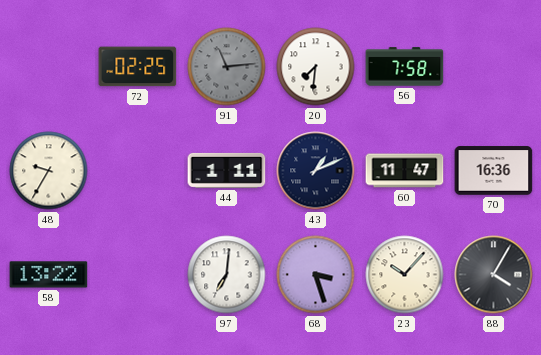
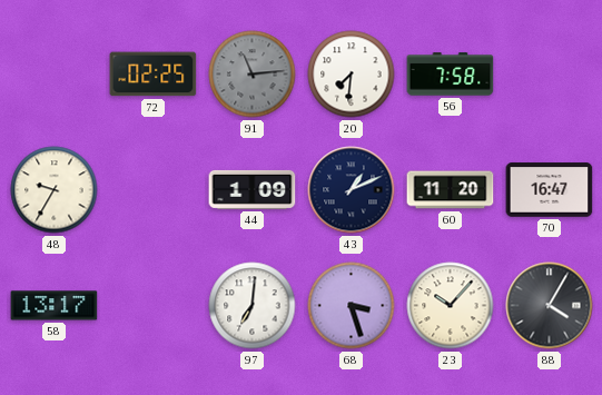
44: 1:11 -> 1:09 (253, 189)
60: 11:47 -> 11:20 (451, 190)
70: 16:36 -> 16:47 (550, 190)
58: 13:22 -> 13:17 (55, 306)
